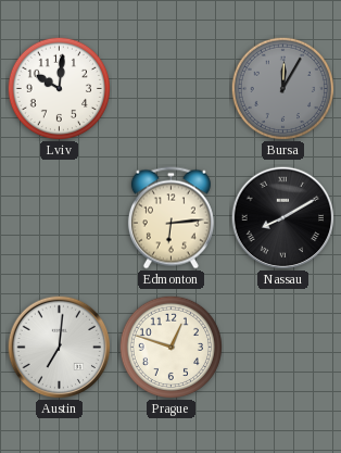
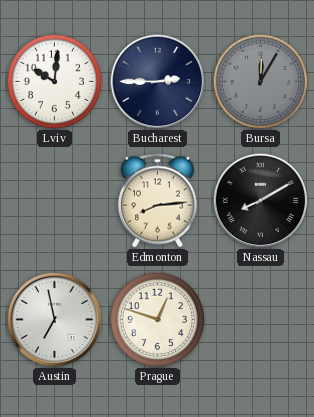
Bucharest: none -> 2:45 (157, 81)
Edmonton: 6:14 -> 8:14 (157, 201)
Austin: 7:01 -> 6:58 (54, 319)
